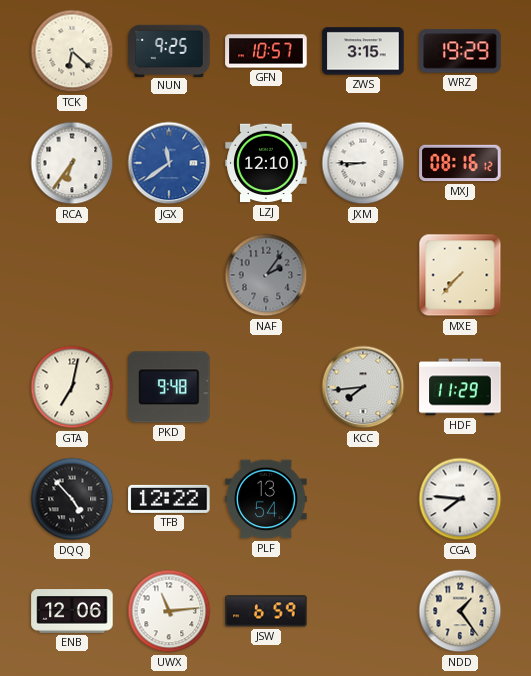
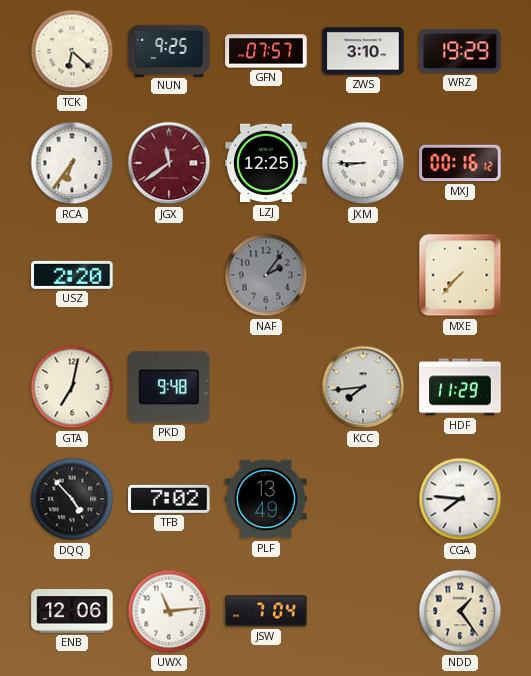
GFN: 10:57 -> 07:57 (266, 51)
ZWS: 3:15 -> 3:10 (363, 51)
JGX dial: blue -> burgundy (169, 163)
LZJ: 12:10 -> 12:25 (266, 163)
MXJ: 08:16 -> 00:16 (460, 163)
USZ: none -> 2:20 (72, 275)
TFB: 12:22 -> 7:02 (169, 499)
PLF: 13:54 -> 13:49 (266, 499)
JSW: 6:59 -> 7:04 (266, 611)
